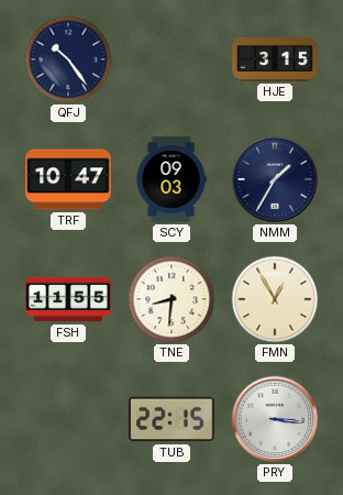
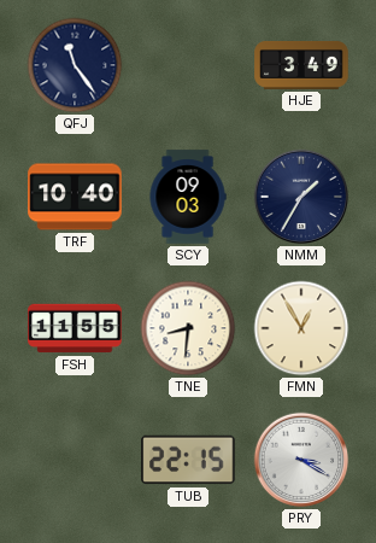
QFJ: 10:24 -> 11:24 (75, 65)
HJE: 3:15 -> 3:49 (301, 65)
TRF: 10:47 -> 10:40 (75, 197)
PRY: 3:16 -> 3:20 (301, 460)
